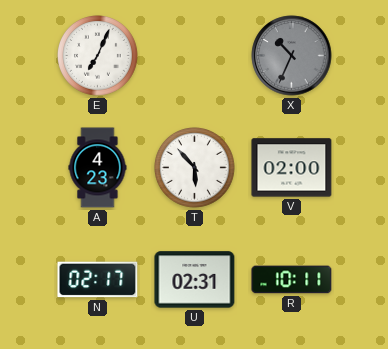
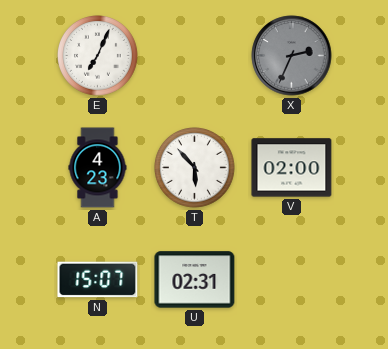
X: 10:34 -> 2:34 (292, 56)
N: 02:17 -> 15:07 (98, 280)
R: 10:11 -> none (292, 280)
